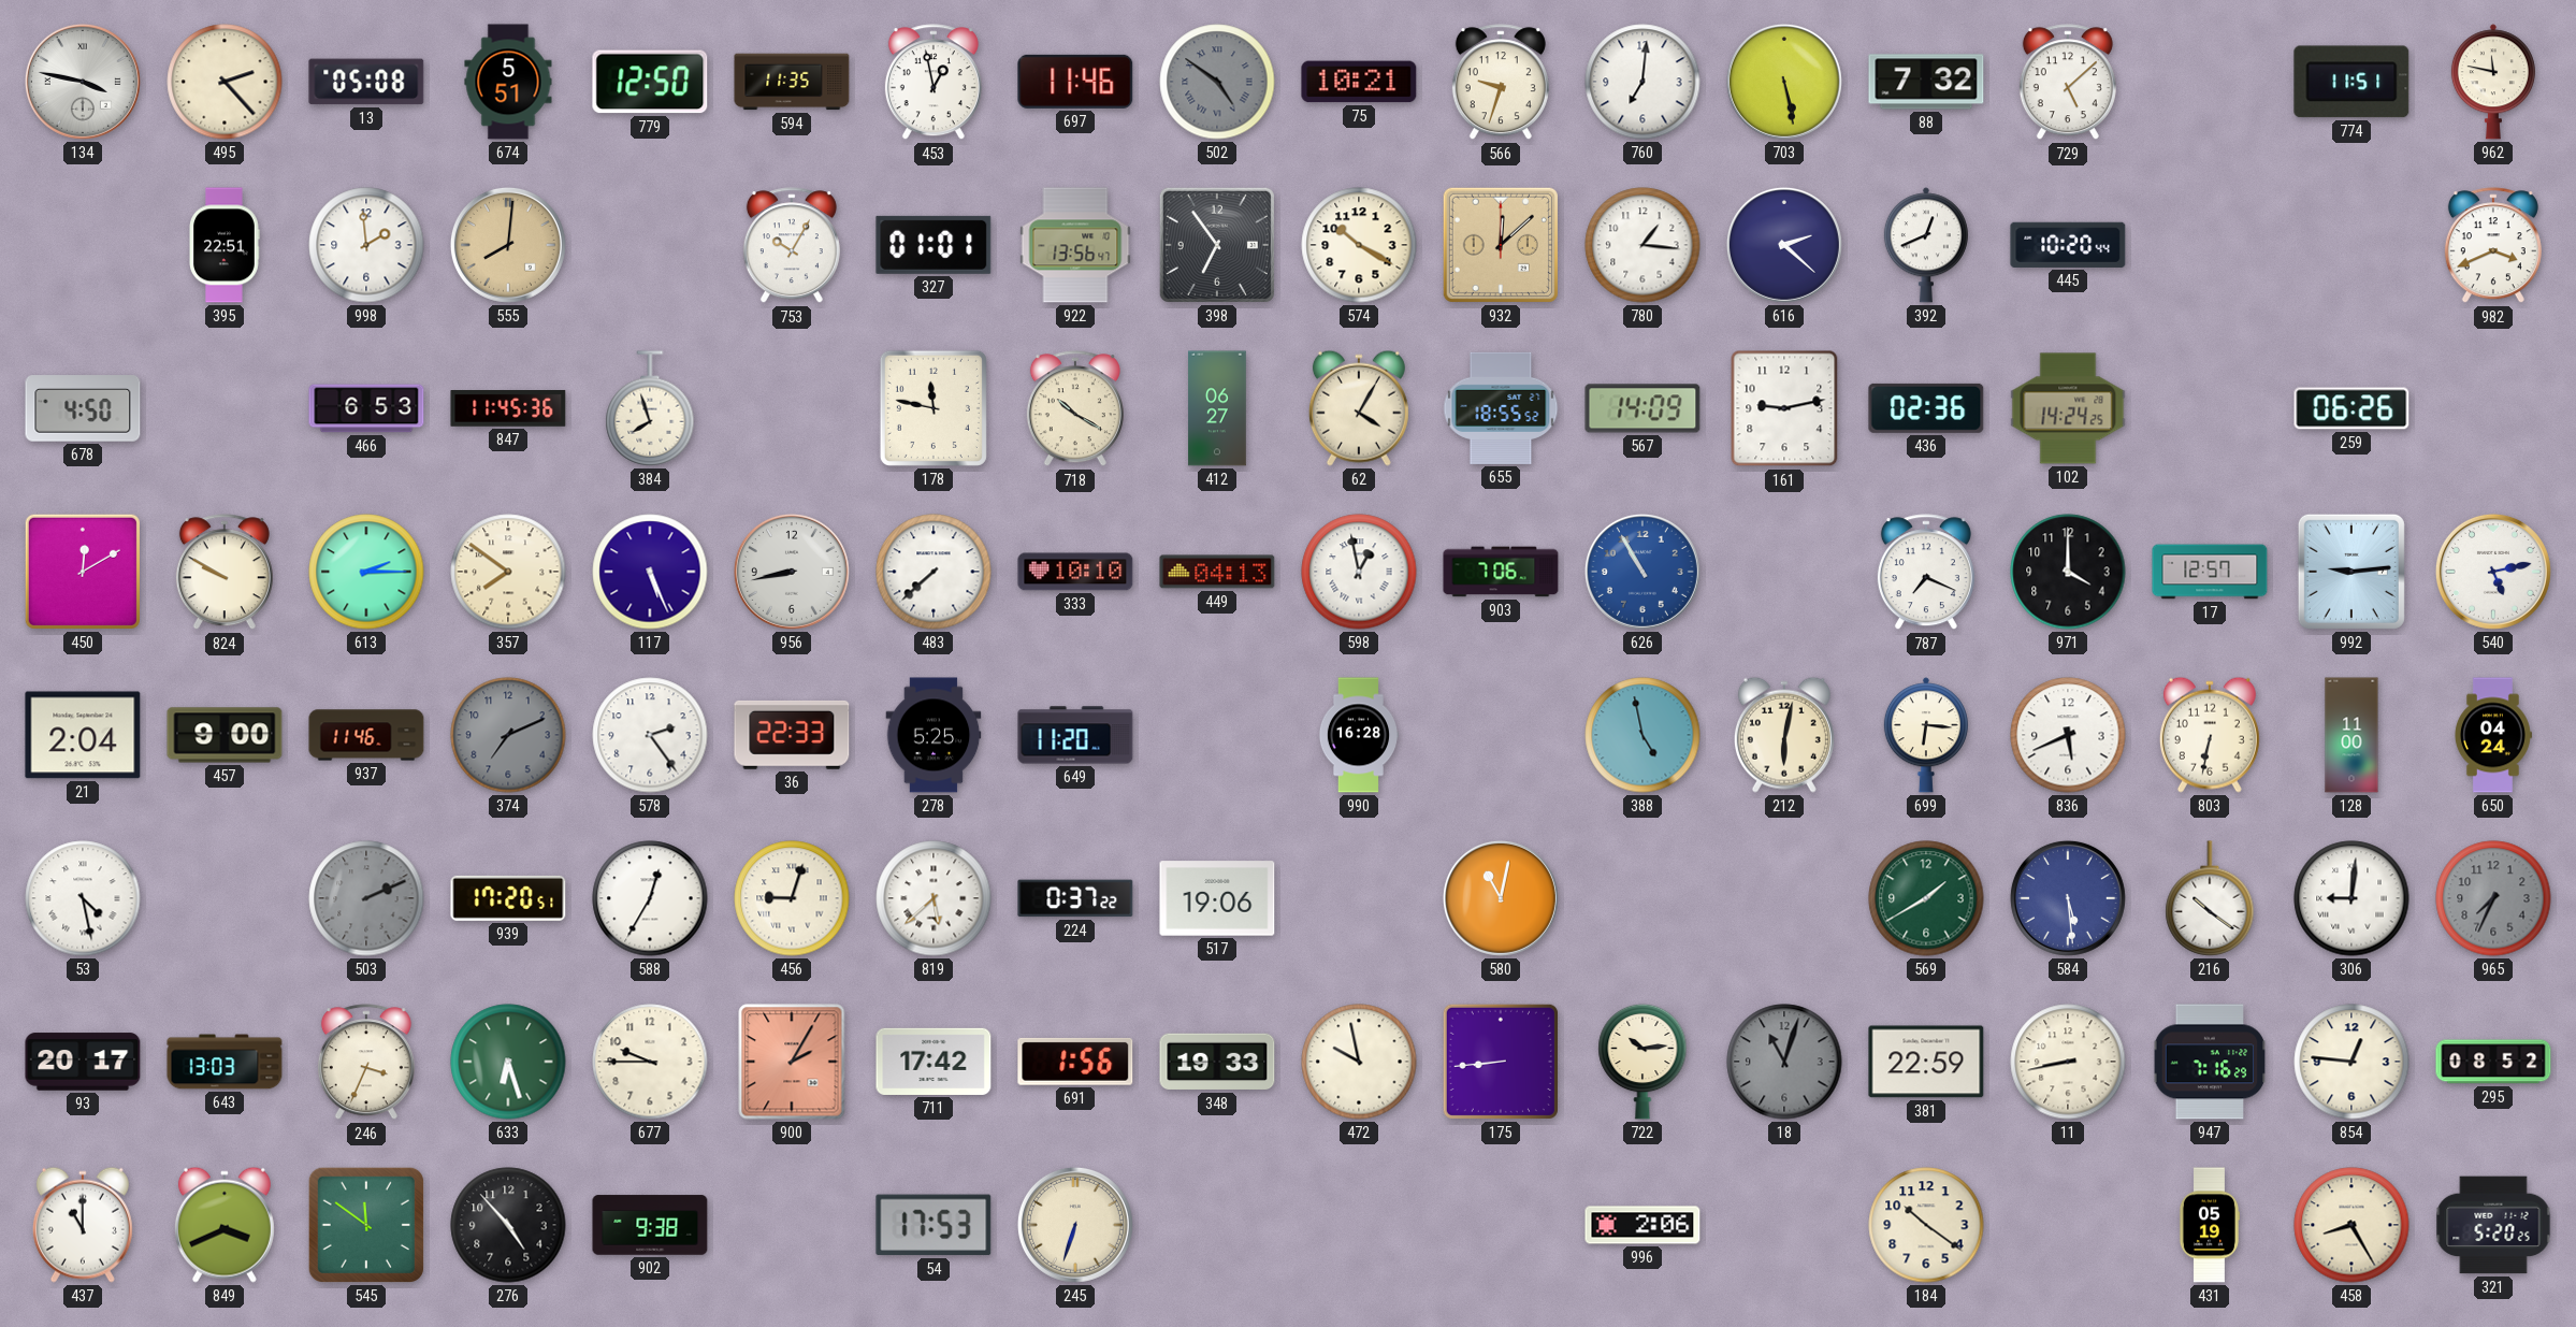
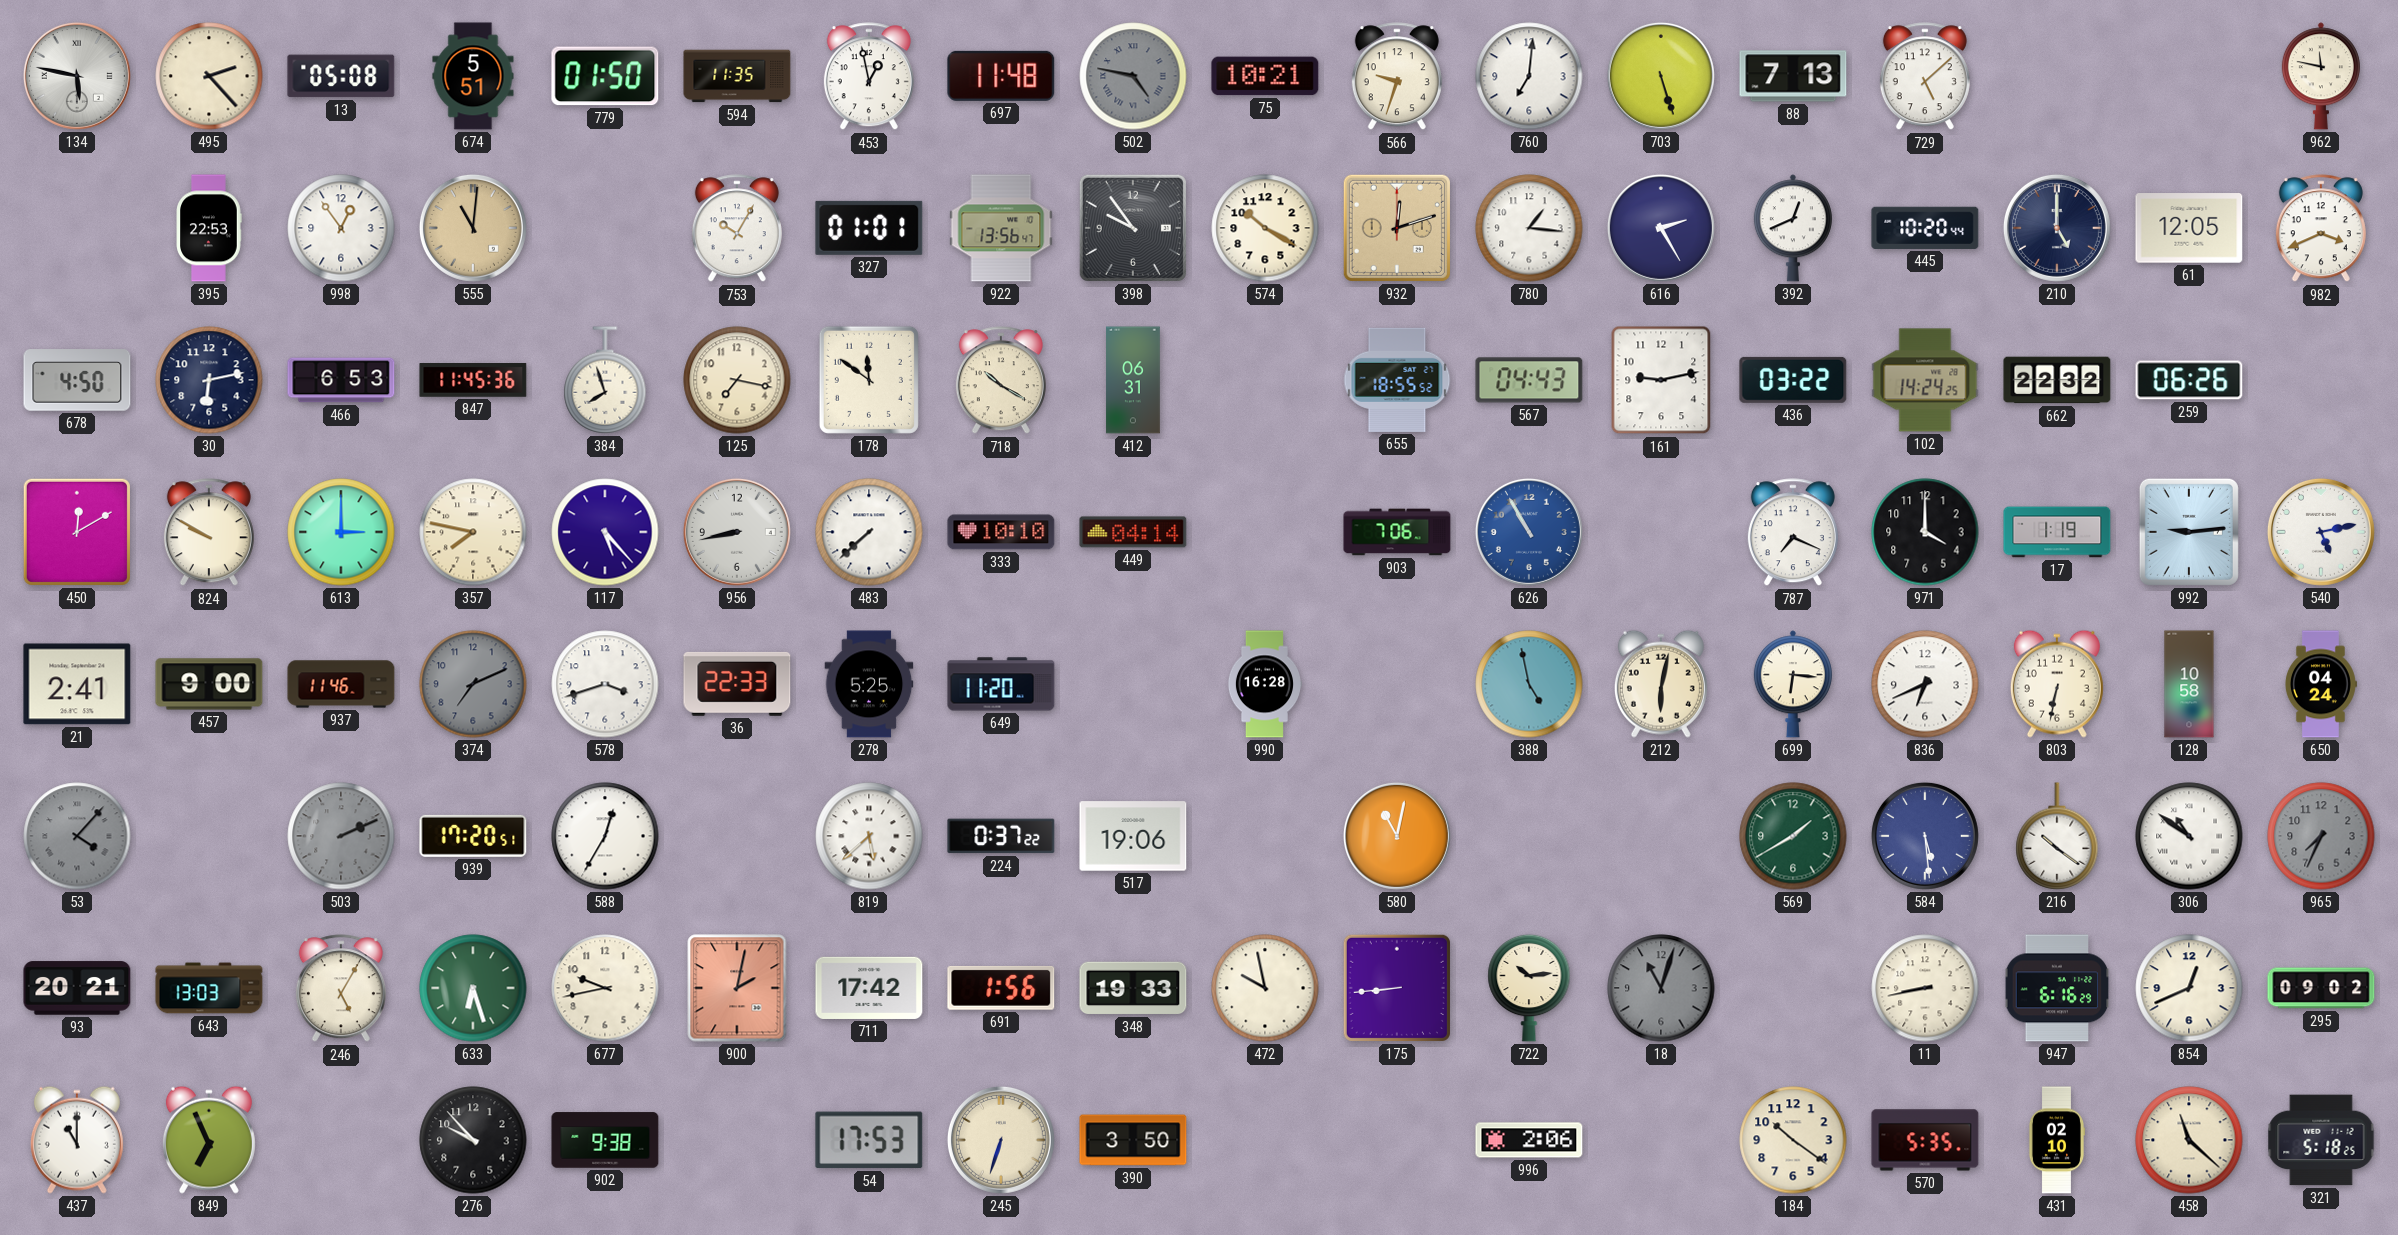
134: 3:47 -> 5:47 (77, 76)
779: 12:50 -> 01:50 (605, 76)
697: 11:46 -> 11:48 (1001, 76)
502: 4:51 -> 4:47 (1133, 76)
703: 5:28 -> 5:27 (1661, 76)
88: 7:32 -> 7:13 (1793, 76)
774: 11:51 -> none (2351, 82)
395: 22:51 -> 22:53 (209, 228)
998: 1:59 -> 12:54 (341, 228)
555: 8:01 -> 11:01 (473, 228)
398: 6:54 -> 9:54 (1133, 228)
932: 12:08 -> 12:12 (1397, 228)
616: 2:22 -> 2:25 (1661, 228)
210: none -> 5:00 (2057, 228)
61: none -> 12:05 (2189, 228)
30: none -> 6:13 (209, 380)
125: none -> 7:17 (737, 380)
178: 11:47 -> 11:51 (869, 380)
412: 06:27 -> 06:31 (1133, 380)
62: 4:05 -> none (1359, 408)
567: 14:09 -> 04:43 (1529, 380)
436: 02:36 -> 03:22 (1793, 380)
662: none -> 22:32 (2057, 380)
613: 2:15 -> 3:00 (341, 532)
357: 7:51 -> 7:47 (473, 532)
117: 5:26 -> 5:23 (605, 532)
449: 04:13 -> 04:14 (1133, 532)
598: 12:58 -> none (1359, 572)
17: 12:57 -> 1:19 (2057, 532)
21: 2:04 -> 2:41 (77, 684)
578: 2:24 -> 3:42 (605, 684)
836: 5:41 -> 6:41 (1925, 684)
128: 11:00 -> 10:58 (2189, 684)
53: 4:28 -> 4:07 (77, 836)
53 dial: white -> grey (77, 836)
456: 9:03 -> none (792, 898)
306: 9:01 -> 10:51 (2189, 836)
93: 20:17 -> 20:21 (77, 988)
246: 3:34 -> 5:05 (341, 989)
677: 9:45 -> 9:43 (605, 988)
900: 2:05 -> 2:02 (737, 988)
381: 22:59 -> none (1926, 1062)
947: 7:16 -> 6:16 (2057, 988)
854: 12:46 -> 12:41 (2189, 988)
295: 08:52 -> 09:02 (2321, 988)
849: 3:41 -> 6:56 (209, 1140)
545: 11:51 -> none (366, 1225)
276: 4:53 -> 9:53 (473, 1140)
390: none -> 3:50 (1133, 1140)
570: none -> 5:35 (1925, 1140)
431: 05:19 -> 02:10 (2056, 1140)
458: 8:25 -> 11:22 (2189, 1140)
321: 5:20 -> 5:18 (2321, 1140)
